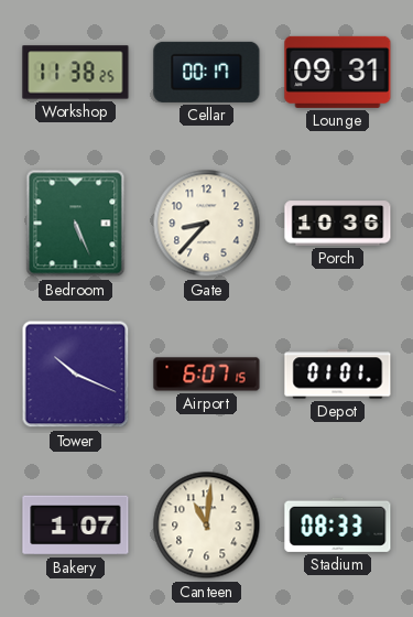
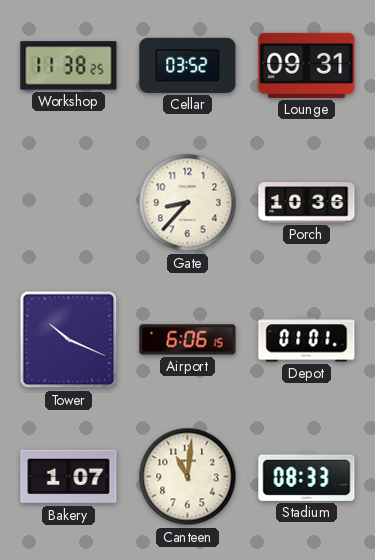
Cellar: 00:17 -> 03:52 (188, 65)
Bedroom: 5:26 -> none (76, 224)
Airport: 6:07 -> 6:06 (188, 340)
